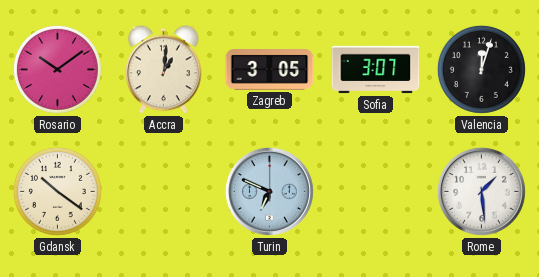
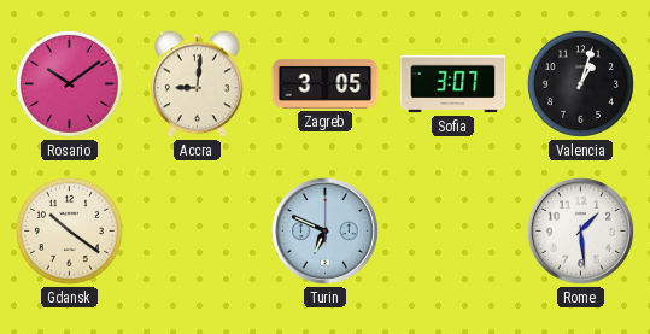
Accra: 1:01 -> 9:01 (198, 84)
Valencia: 12:03 -> 1:03 (580, 83)
